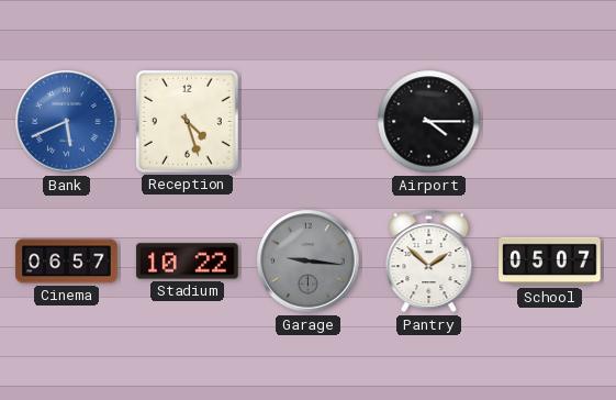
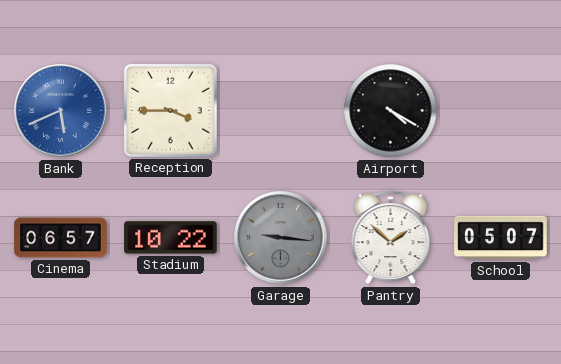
Reception: 4:27 -> 3:45 (170, 110)
Airport: 4:15 -> 4:20 (391, 111)
